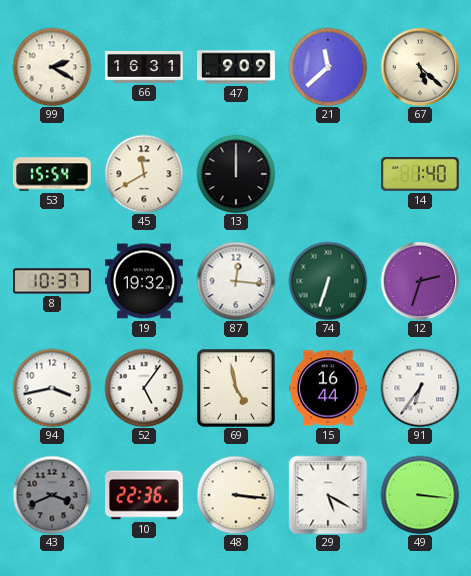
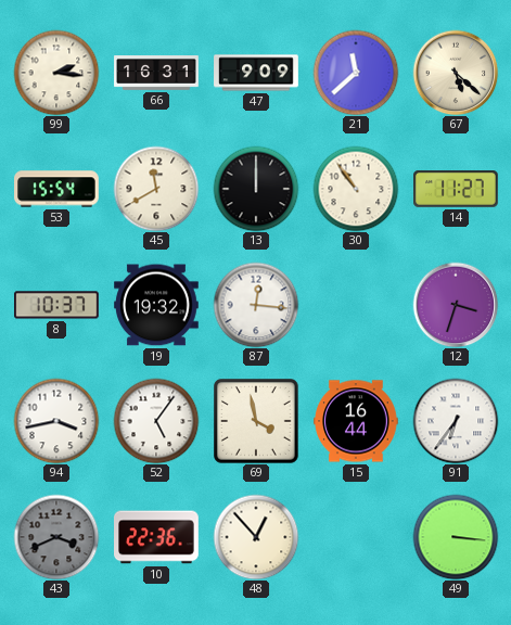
99: 2:20 -> 2:16 (56, 73)
30: none -> 10:54 (356, 189)
14: 1:40 -> 11:27 (457, 190)
74: 6:33 -> none (328, 281)
12: 2:33 -> 3:33 (456, 305)
69: 4:58 -> 3:58 (257, 422)
48: 3:16 -> 12:53 (256, 537)
29: 5:20 -> none (328, 495)
